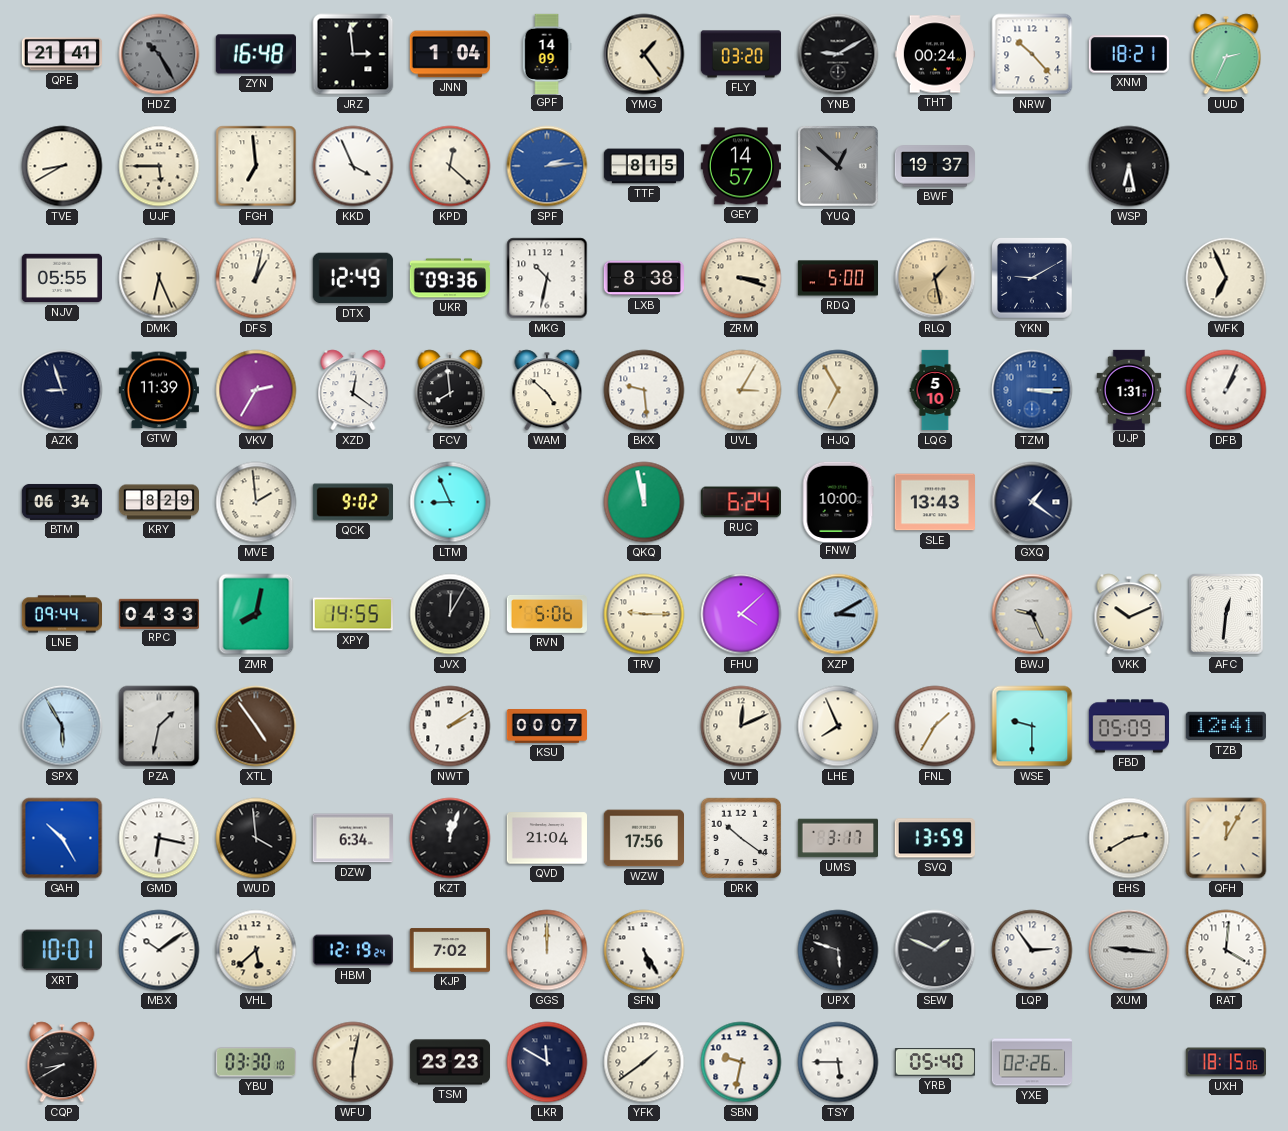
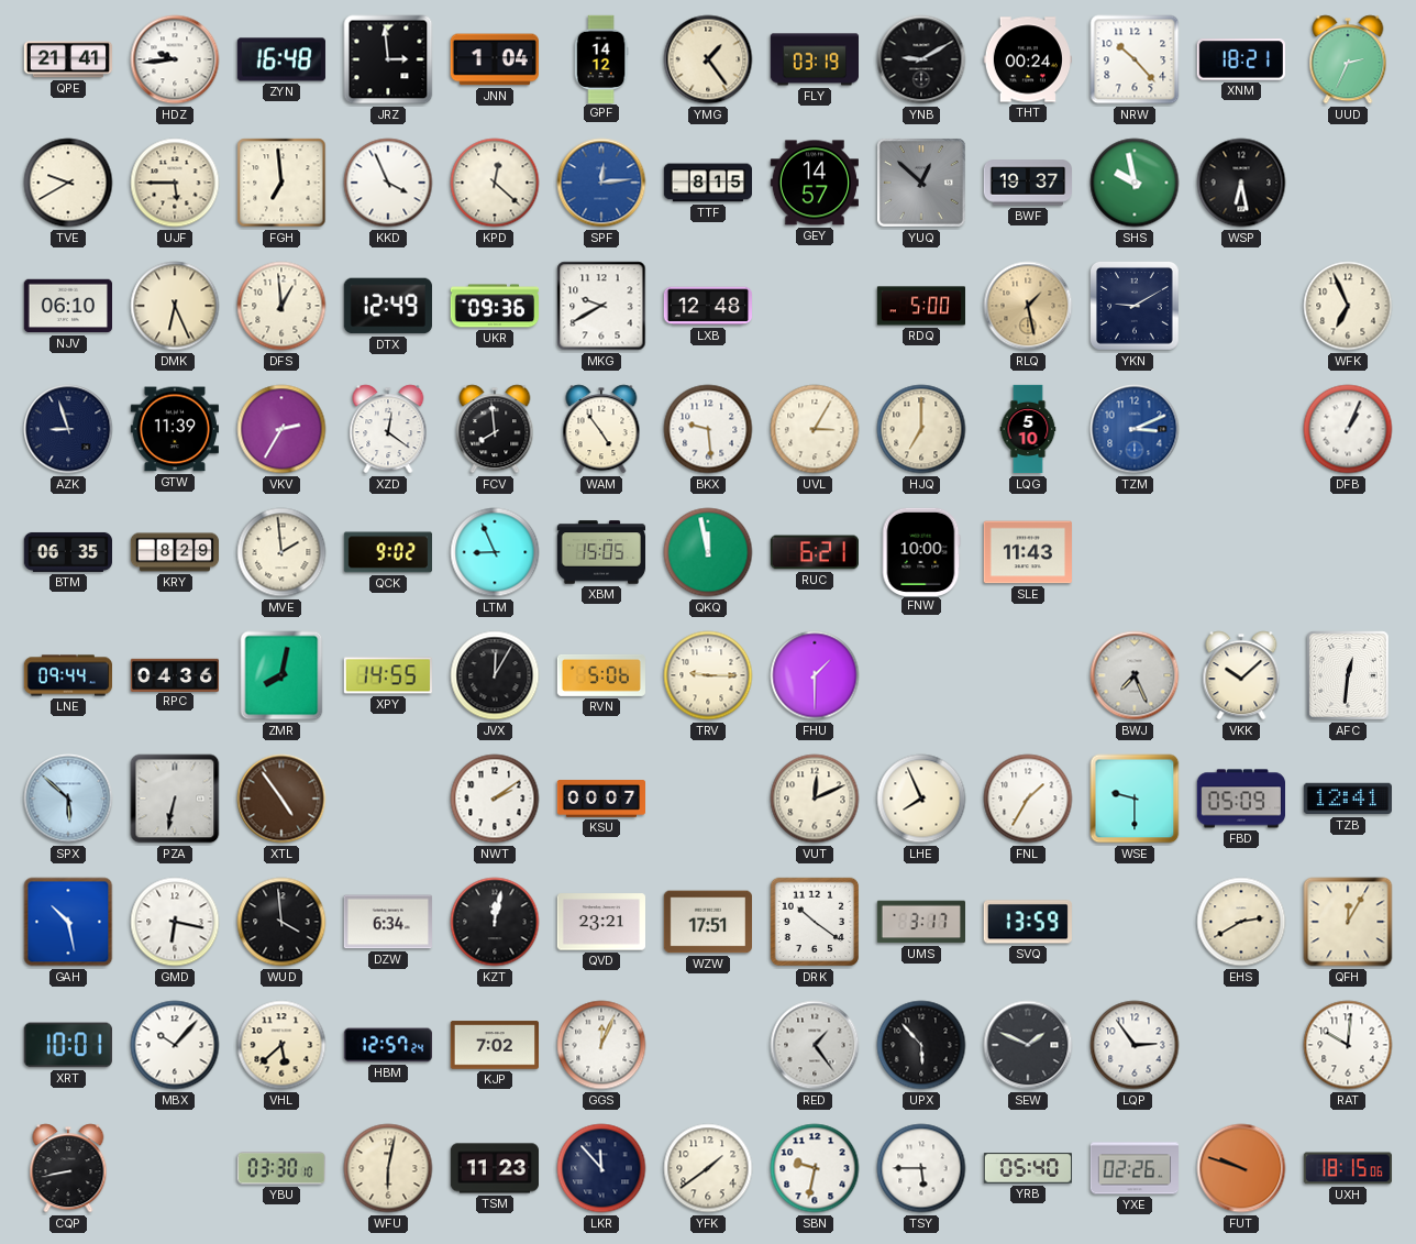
HDZ: 10:25 -> 9:44 (175, 59)
HDZ dial: grey -> white (175, 59)
GPF: 14:09 -> 14:12 (601, 58)
FLY: 03:20 -> 03:19 (814, 59)
TVE: 8:40 -> 9:40 (68, 183)
SPF: 2:14 -> 12:14 (601, 183)
SHS: none -> 9:58 (1135, 183)
NJV: 05:55 -> 06:10 (67, 306)
DFS: 1:02 -> 12:59 (281, 306)
MKG: 10:32 -> 9:40 (601, 306)
LXB: 8:38 -> 12:48 (707, 306)
ZRM: 3:18 -> none (741, 278)
WAM: 4:52 -> 4:54 (601, 429)
HJQ: 6:55 -> 7:00 (921, 429)
TZM: 3:15 -> 3:11 (1135, 429)
UJP: 1:31 -> none (1129, 389)
BTM: 06:34 -> 06:35 (67, 552)
XBM: none -> 15:05 (601, 552)
RUC: 6:24 -> 6:21 (815, 552)
SLE: 13:43 -> 11:43 (1027, 552)
GXQ: 1:21 -> none (1032, 502)
RPC: 04:33 -> 04:36 (174, 674)
FHU: 4:08 -> 1:30 (815, 675)
XZP: 3:10 -> none (838, 614)
BWJ: 9:26 -> 7:26 (1135, 675)
VKK: 10:11 -> 10:08 (1241, 675)
SPX: 5:55 -> 5:52 (68, 799)
PZA: 1:32 -> 6:32 (175, 799)
GAH: 10:25 -> 10:28 (68, 922)
KZT: 12:03 -> 12:02 (495, 922)
QVD: 21:04 -> 23:21 (600, 922)
WZW: 17:56 -> 17:51 (707, 922)
MBX: 10:09 -> 10:07 (175, 1045)
HBM: 12:19 -> 12:57 (387, 1045)
GGS: 12:00 -> 12:04 (601, 1045)
SFN: 5:25 -> none (644, 950)
RED: none -> 1:24 (815, 1045)
UPX: 5:48 -> 5:53 (921, 1045)
XUM: 9:16 -> none (1129, 950)
RAT: 4:01 -> 10:01 (1348, 1045)
CQP: 8:40 -> 8:43 (68, 1168)
TSM: 23:23 -> 11:23 (494, 1168)
LKR: 11:50 -> 11:53 (601, 1168)
FUT: none -> 9:48 (1241, 1168)
